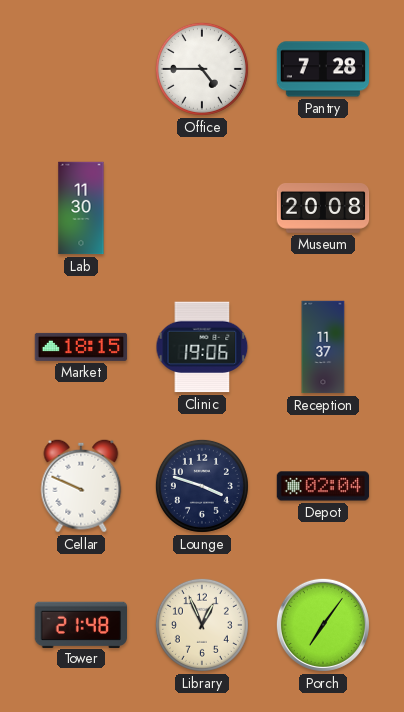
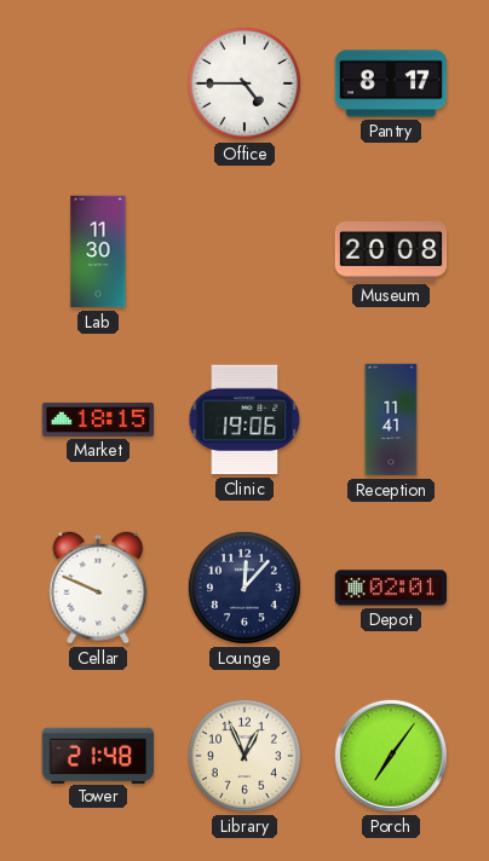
Pantry: 7:28 -> 8:17 (391, 83)
Reception: 11:37 -> 11:41 (391, 420)
Lounge: 3:48 -> 12:07 (244, 588)
Depot: 02:04 -> 02:01 (391, 588)
